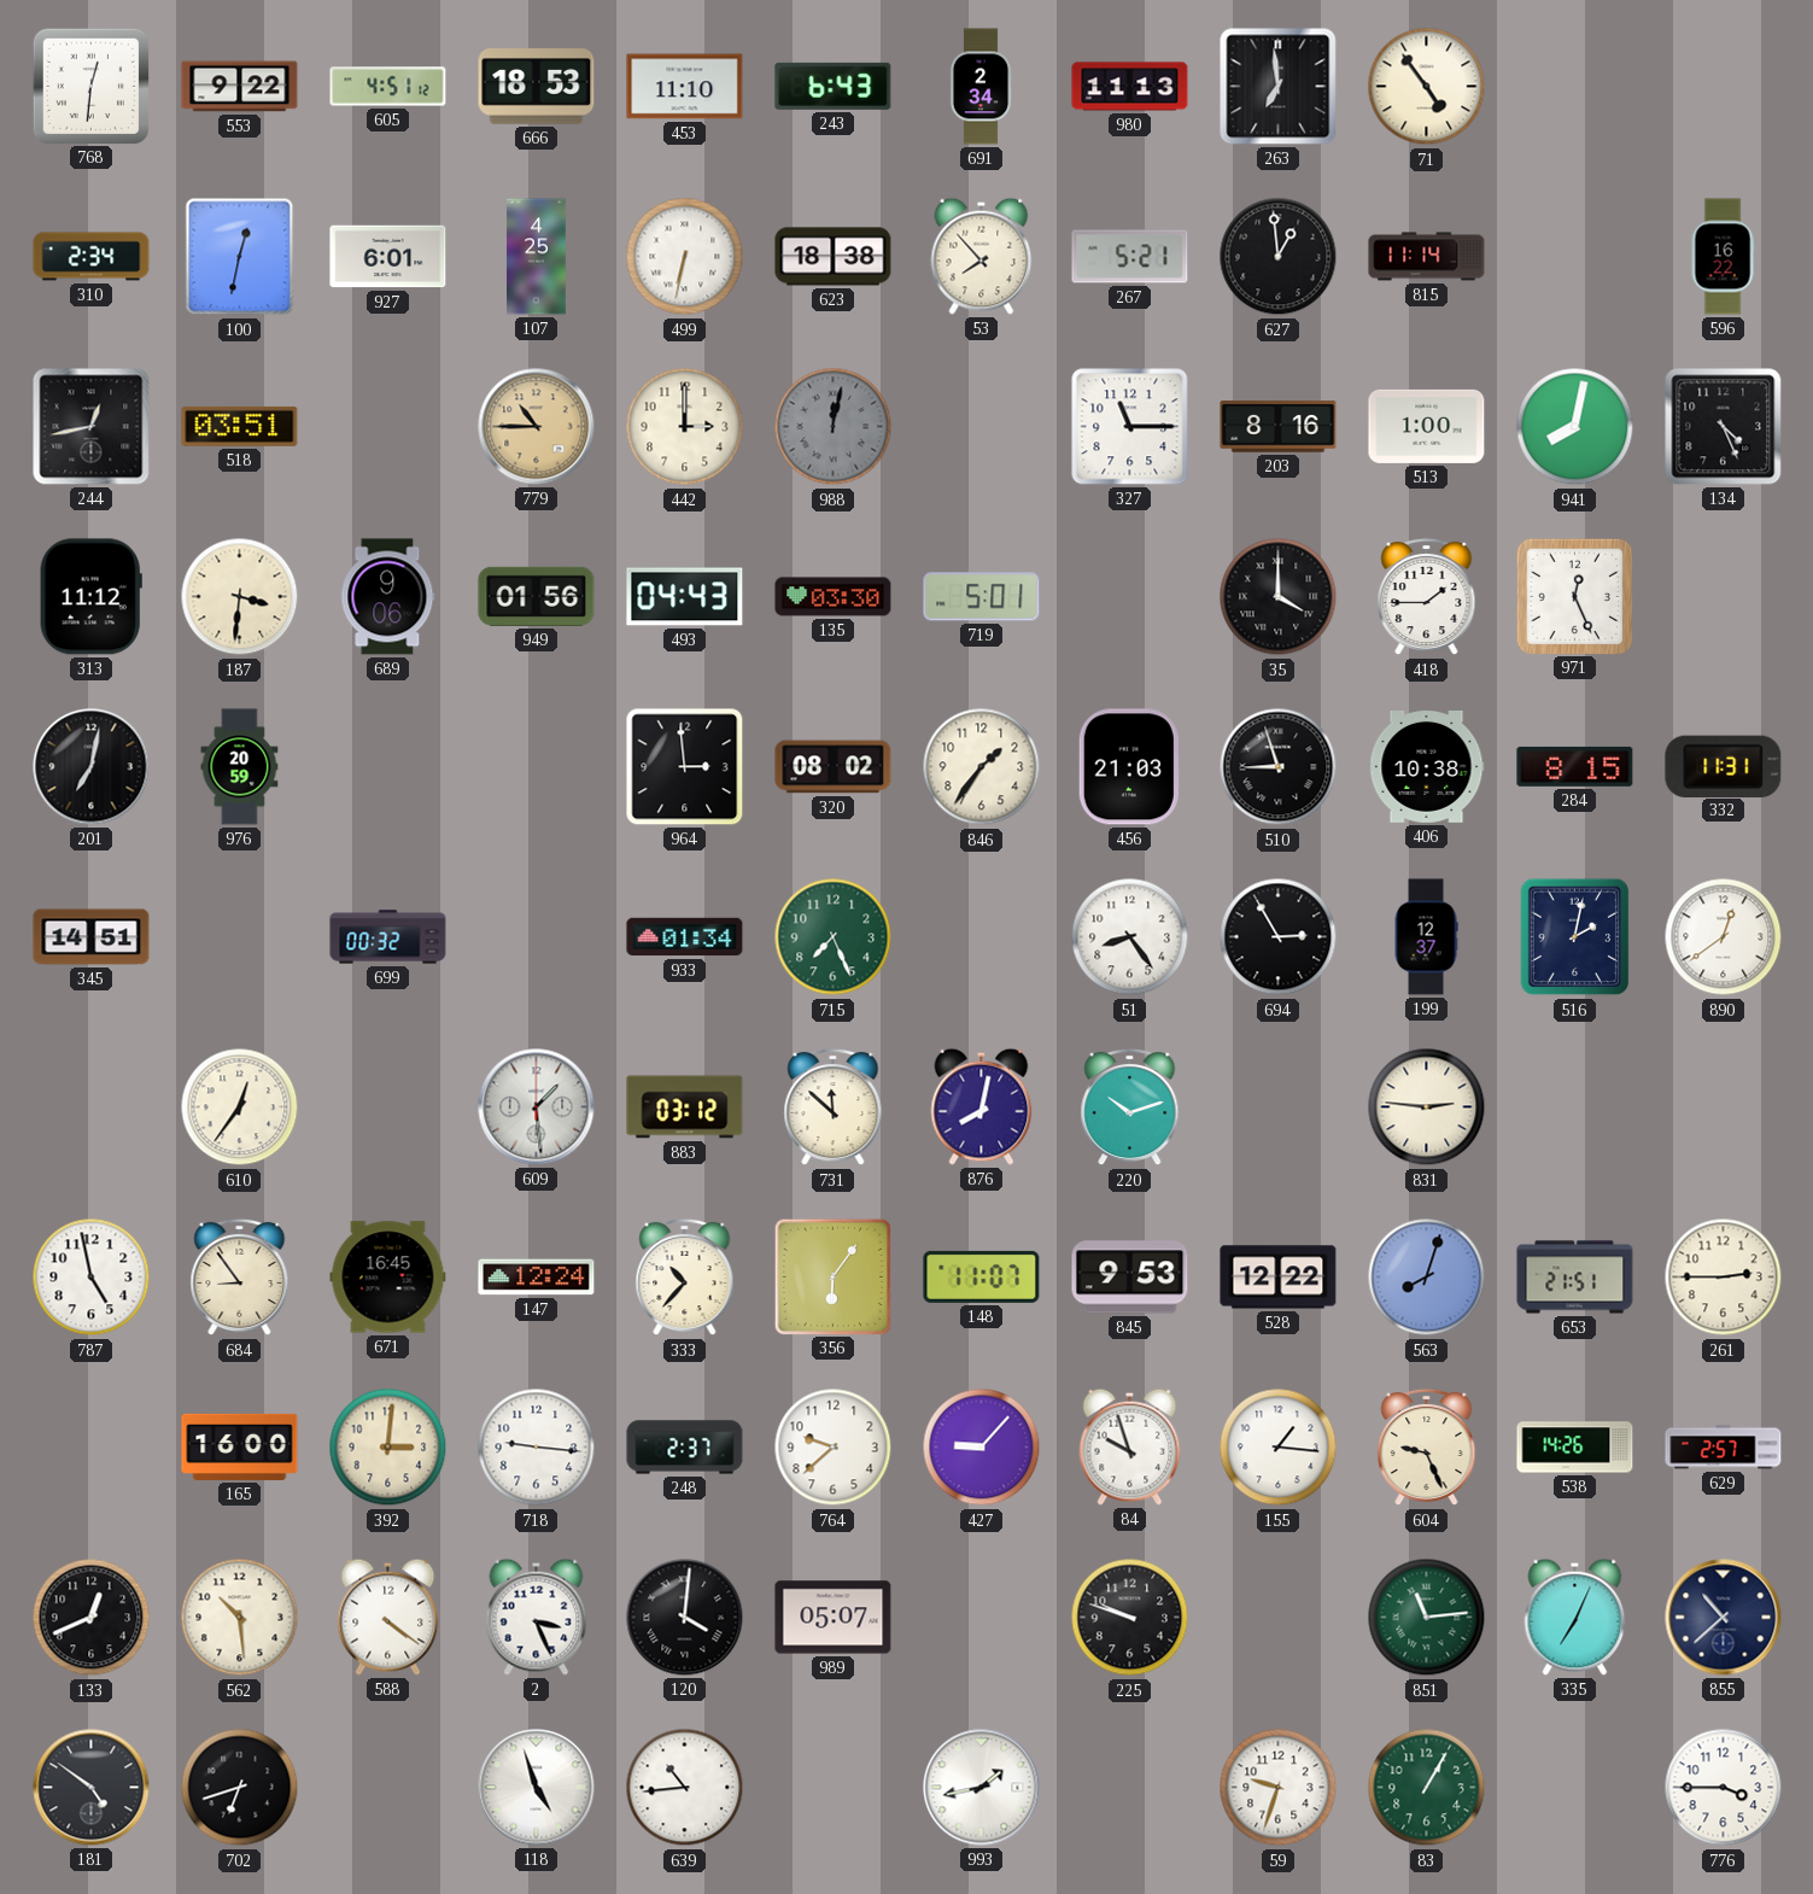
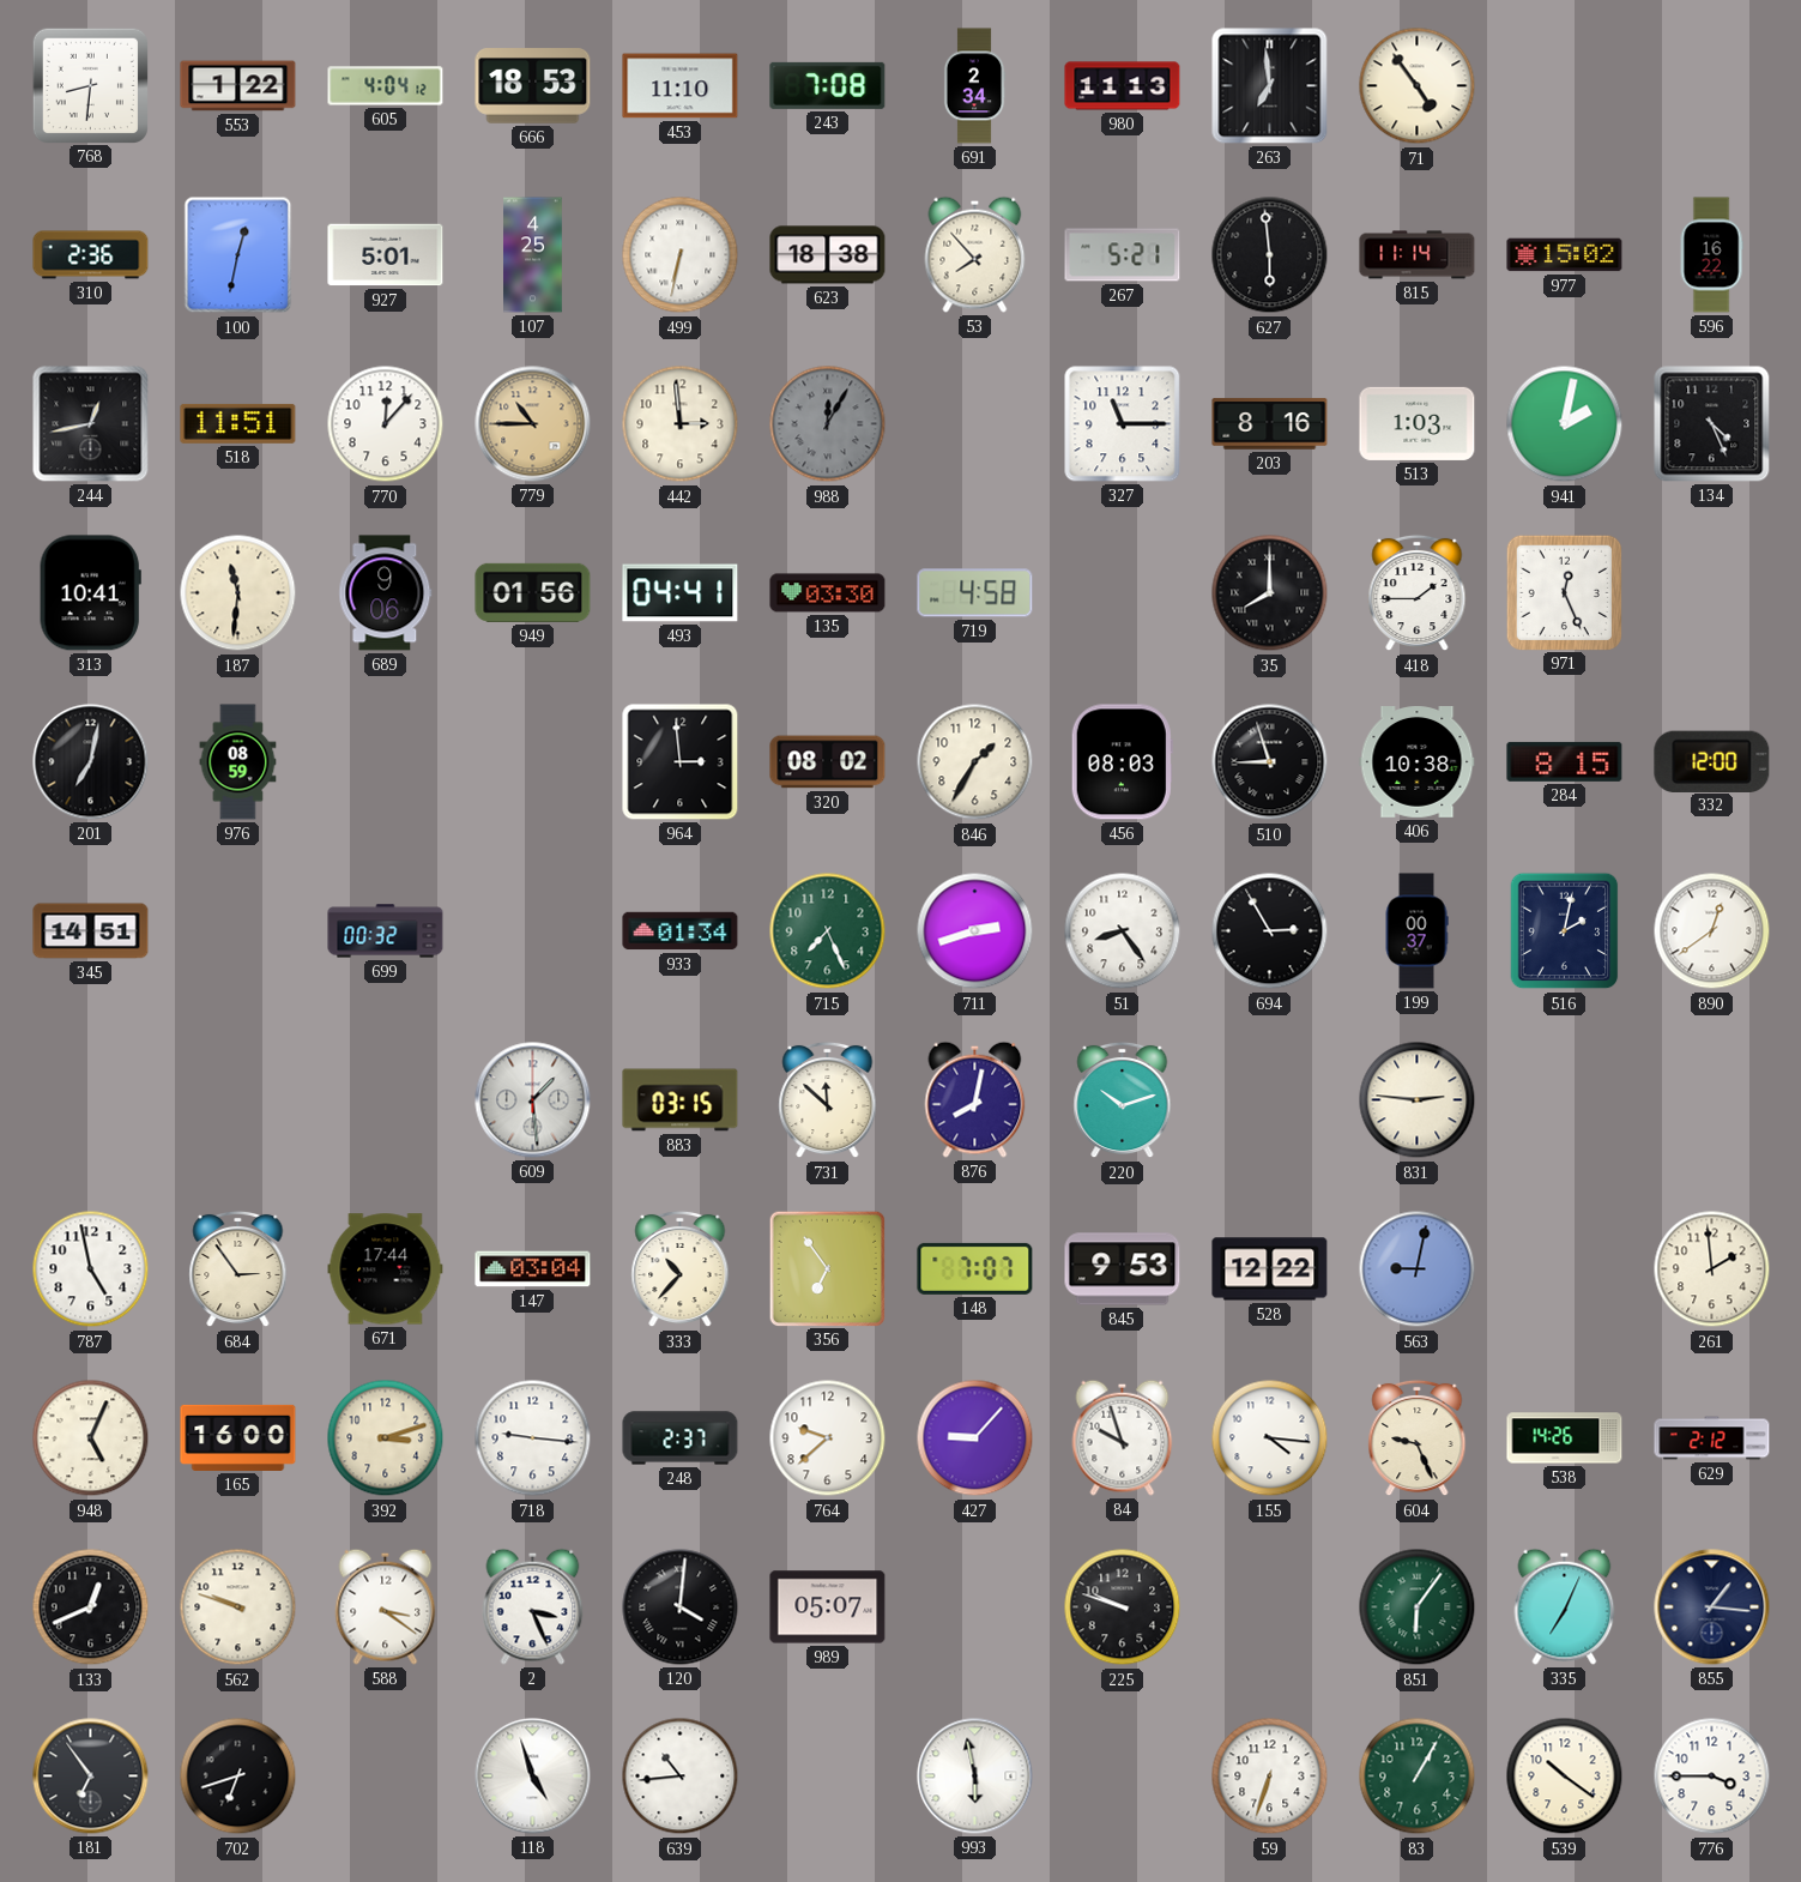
768: 12:31 -> 8:31 (90, 85)
553: 9:22 -> 1:22 (238, 86)
605: 4:51 -> 4:04 (386, 86)
243: 6:43 -> 7:08 (828, 85)
310: 2:34 -> 2:36 (91, 255)
927: 6:01 -> 5:01 (386, 255)
627: 12:59 -> 5:59 (1270, 255)
977: none -> 15:02 (1565, 255)
518: 03:51 -> 11:51 (238, 423)
770: none -> 12:07 (386, 424)
442: 3:00 -> 2:59 (681, 424)
988: 12:02 -> 12:05 (828, 424)
513: 1:00 -> 1:03 (1418, 423)
941: 8:02 -> 2:02 (1565, 424)
313: 11:12 -> 10:41 (90, 593)
187: 3:31 -> 11:31 (238, 593)
493: 04:43 -> 04:41 (681, 593)
719: 5:01 -> 4:58 (975, 593)
35: 4:00 -> 8:00 (1270, 593)
976: 20:59 -> 08:59 (238, 762)
846: 1:36 -> 1:35 (975, 762)
456: 21:03 -> 08:03 (1122, 762)
332: 11:31 -> 12:00 (1712, 761)
711: none -> 2:42 (975, 931)
199: 12:37 -> 00:37 (1416, 931)
610: 12:36 -> none (240, 1107)
883: 03:12 -> 03:15 (681, 1100)
684: 8:54 -> 2:54 (238, 1269)
671: 16:45 -> 17:44 (386, 1269)
147: 12:24 -> 03:04 (533, 1269)
356: 6:06 -> 6:54 (827, 1268)
148: 11:07 -> 7:07 (975, 1268)
563: 8:03 -> 9:02 (1418, 1269)
653: 21:51 -> none (1575, 1278)
261: 2:45 -> 1:59 (1712, 1269)
948: none -> 5:04 (91, 1438)
392: 3:01 -> 3:12 (386, 1438)
155: 1:16 -> 4:16 (1270, 1438)
629: 2:57 -> 2:12 (1712, 1438)
562: 10:29 -> 9:48 (238, 1607)
588: 4:21 -> 3:21 (386, 1606)
851: 11:14 -> 6:06 (1418, 1607)
855: 10:38 -> 1:16 (1712, 1607)
181: 4:51 -> 6:54 (91, 1777)
993: 1:43 -> 5:58 (975, 1777)
59: 9:33 -> 6:33 (1270, 1777)
539: none -> 10:21 (1565, 1777)
